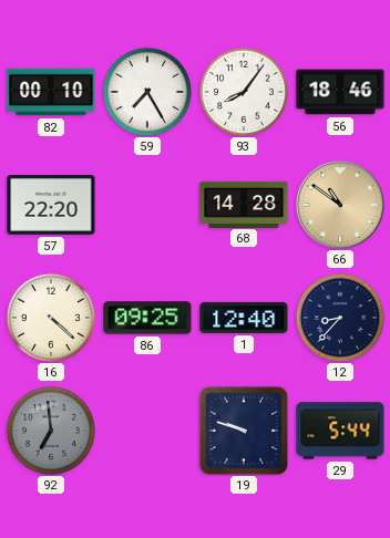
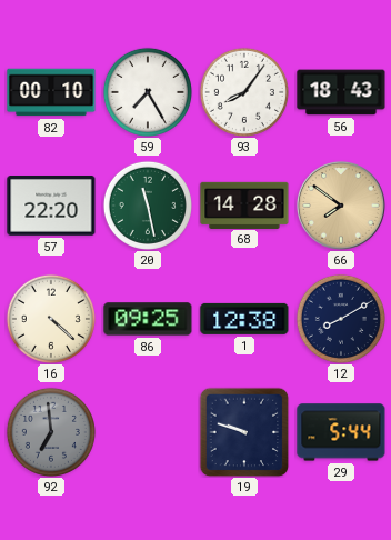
56: 18:46 -> 18:43 (341, 92)
20: none -> 11:28 (148, 206)
66: 10:51 -> 7:51 (341, 206)
1: 12:40 -> 12:38 (244, 319)
12: 8:37 -> 8:10 (341, 319)
